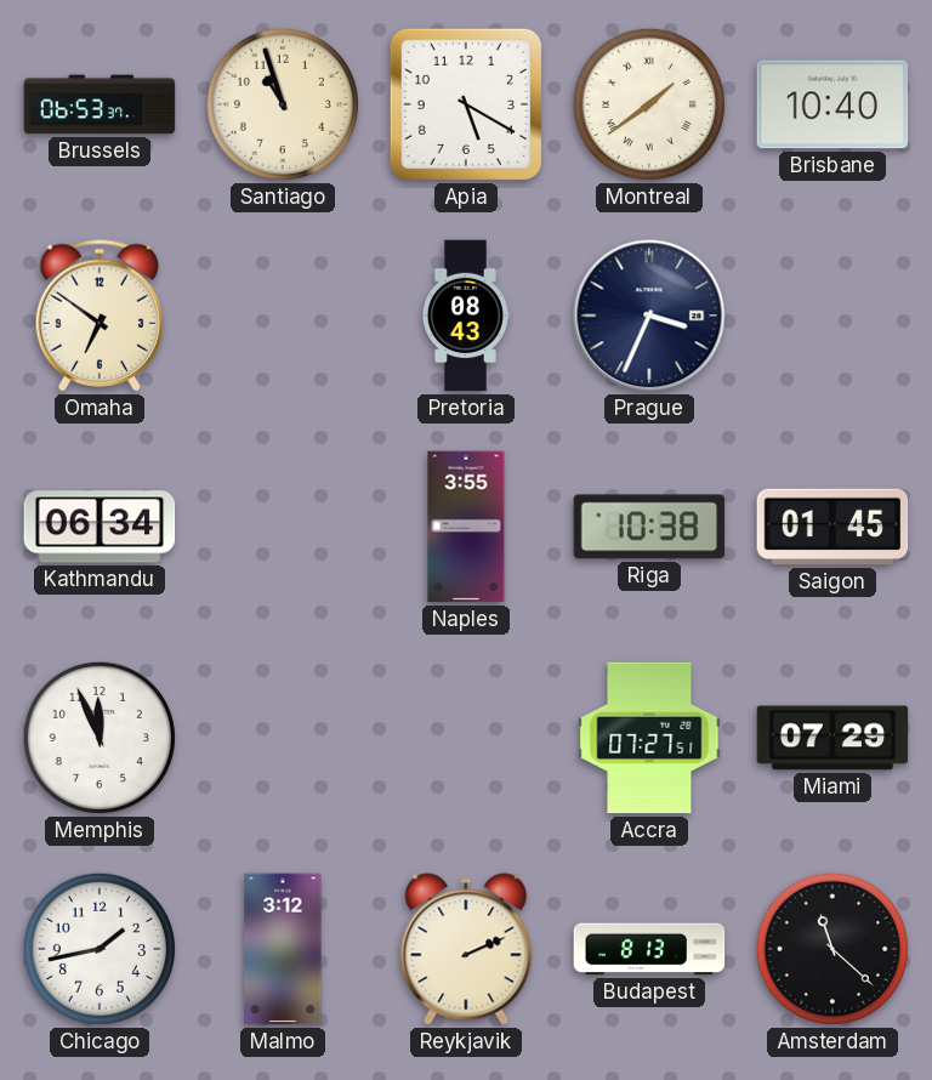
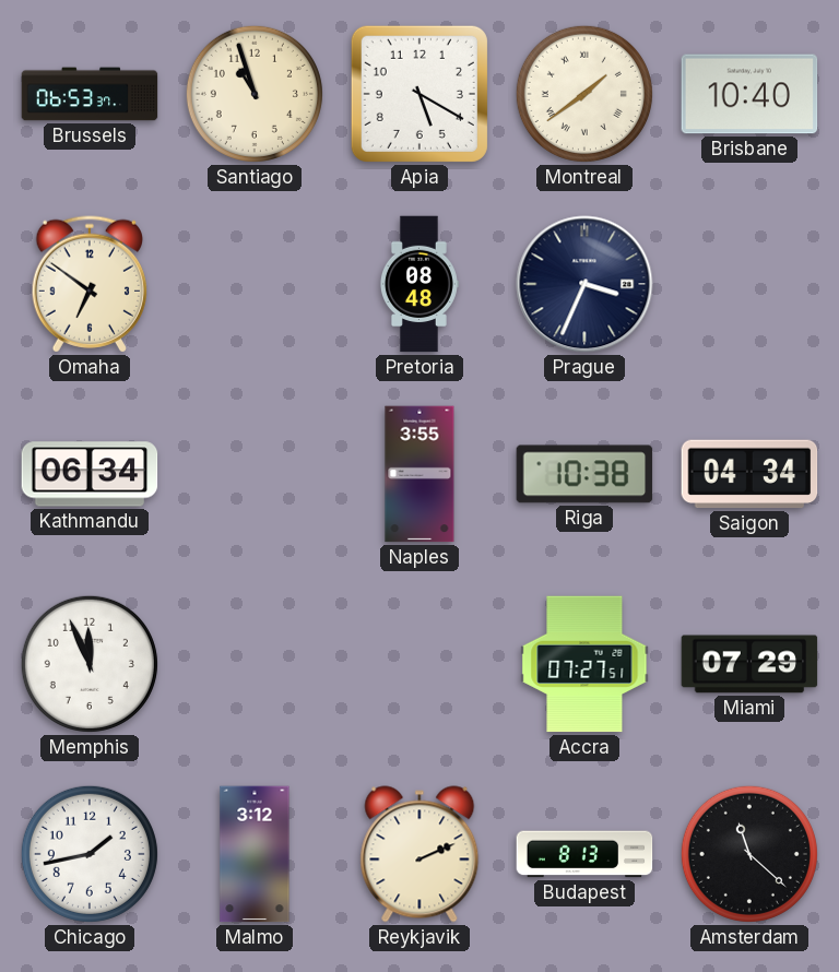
Pretoria: 08:43 -> 08:48 (418, 284)
Saigon: 01:45 -> 04:34 (749, 474)
